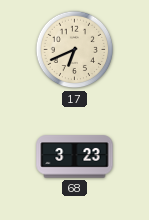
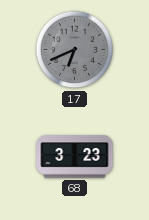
17 dial: cream -> grey (75, 50)
